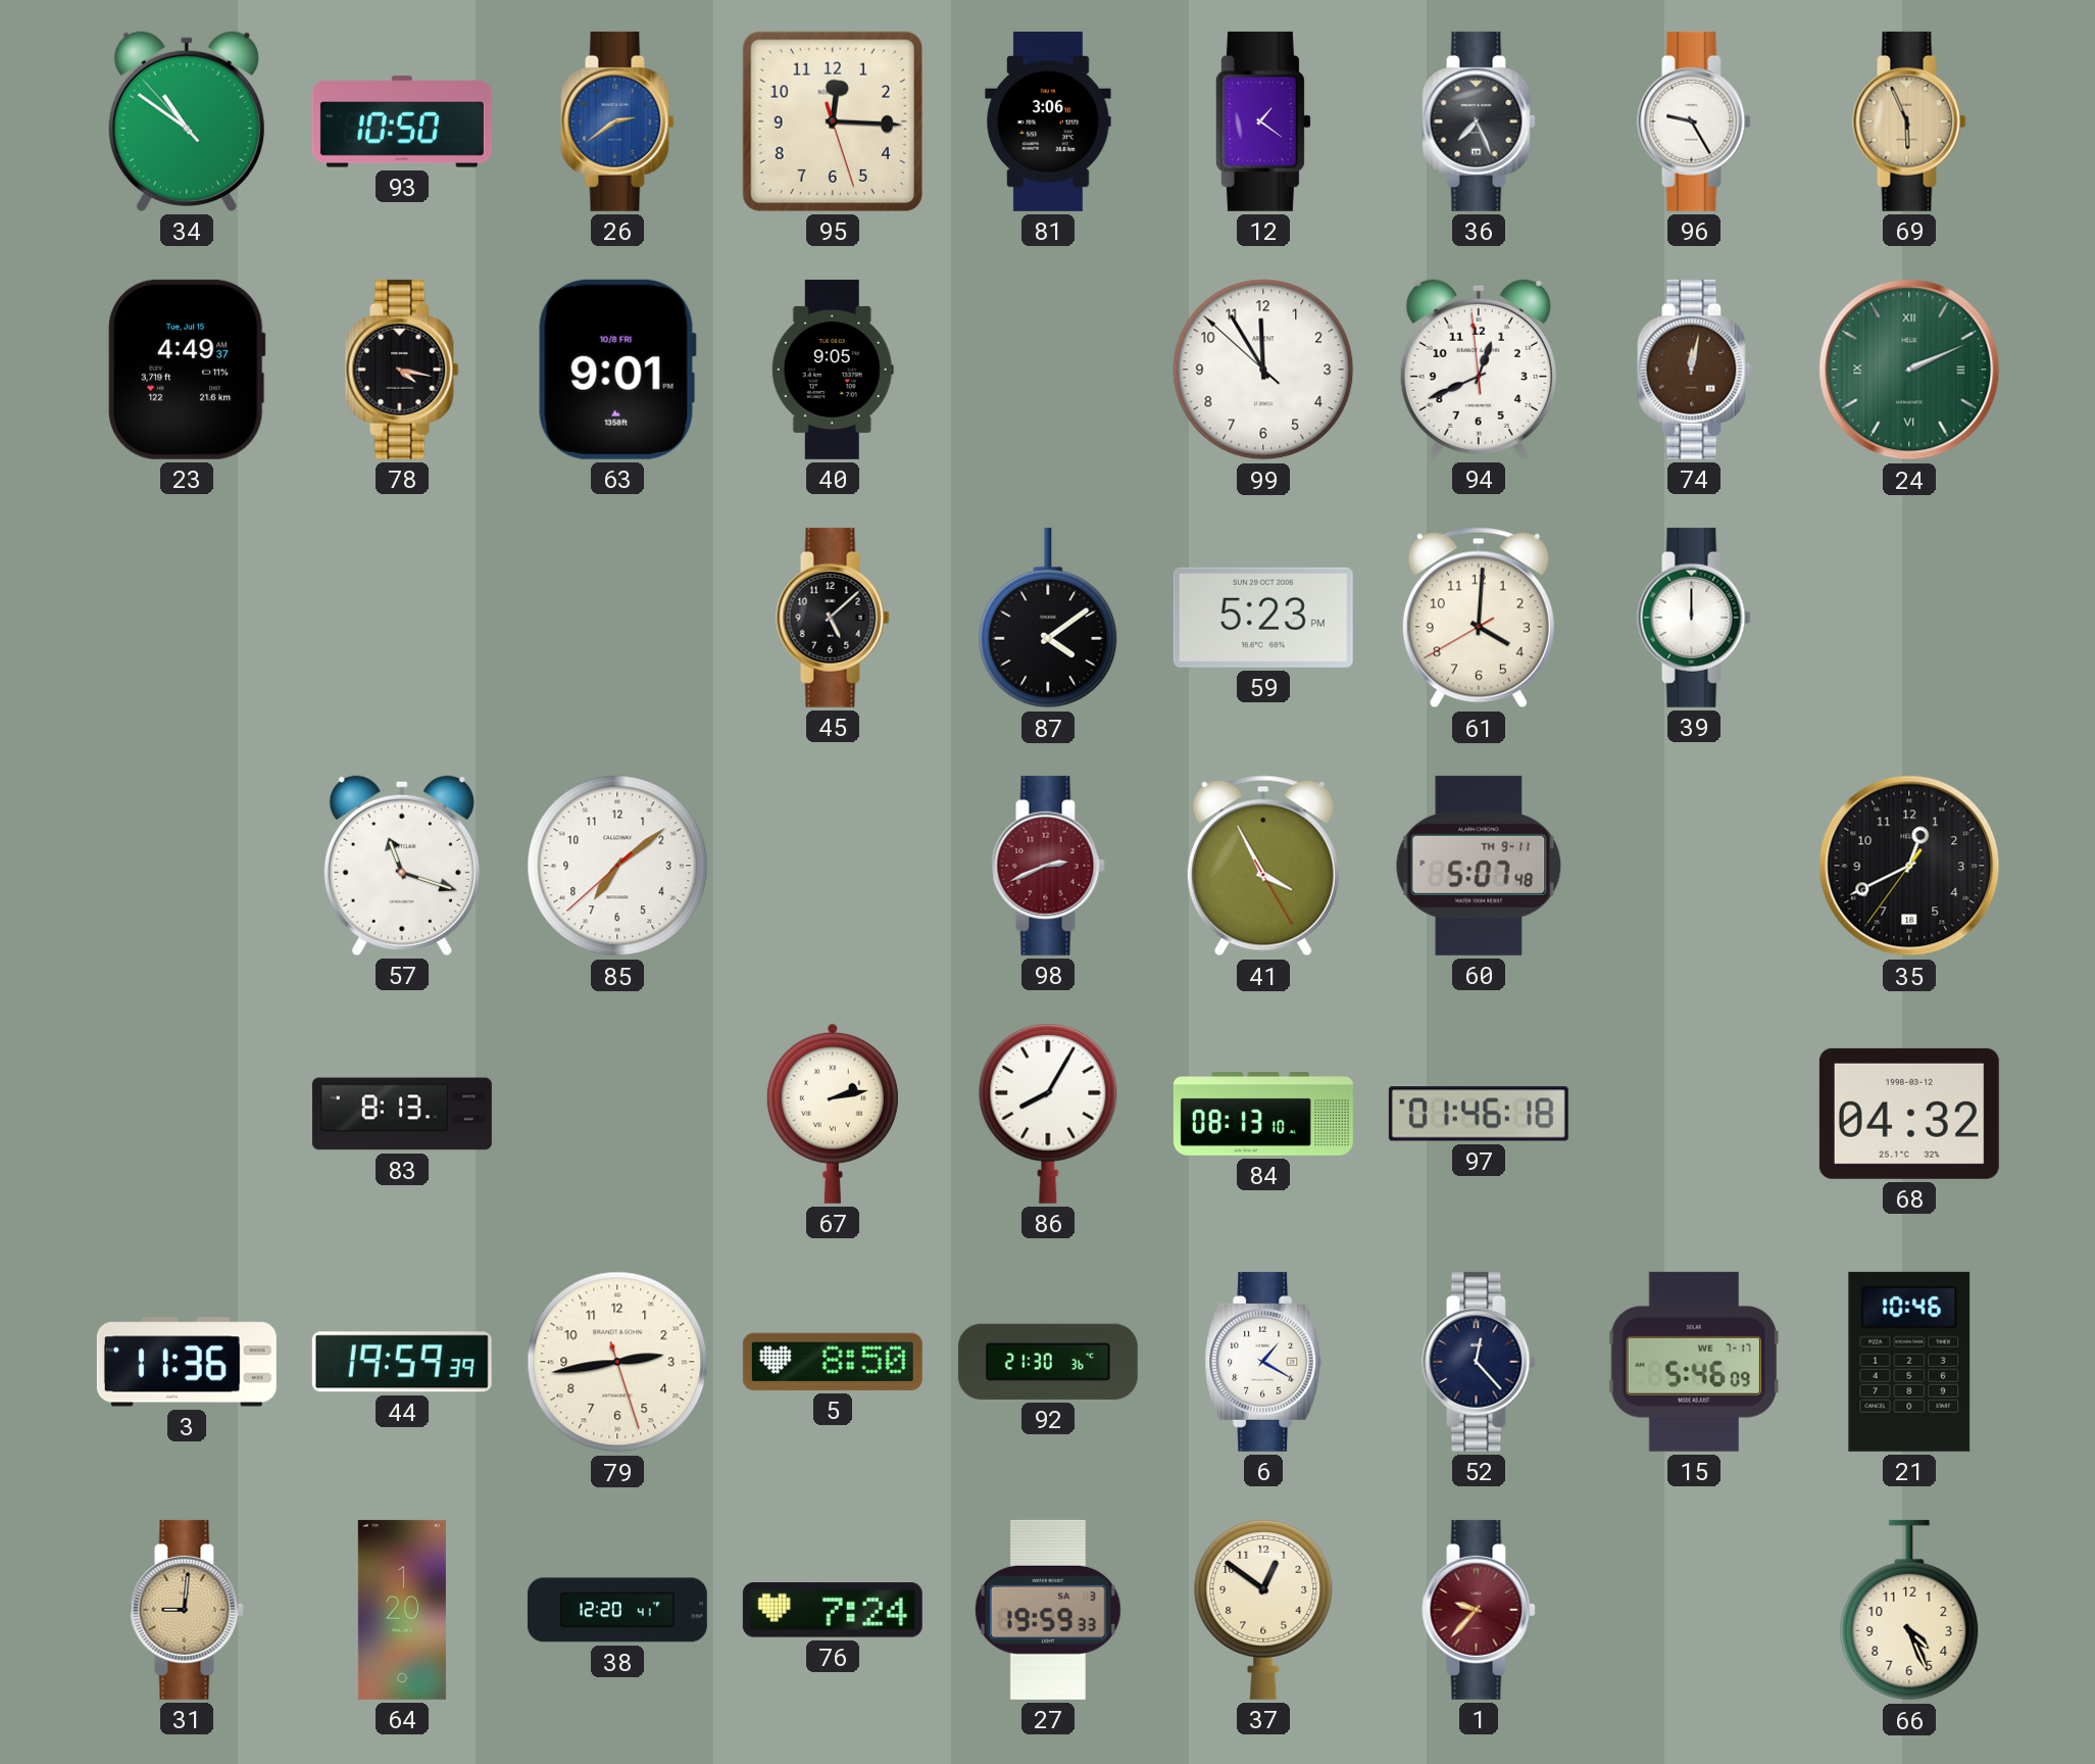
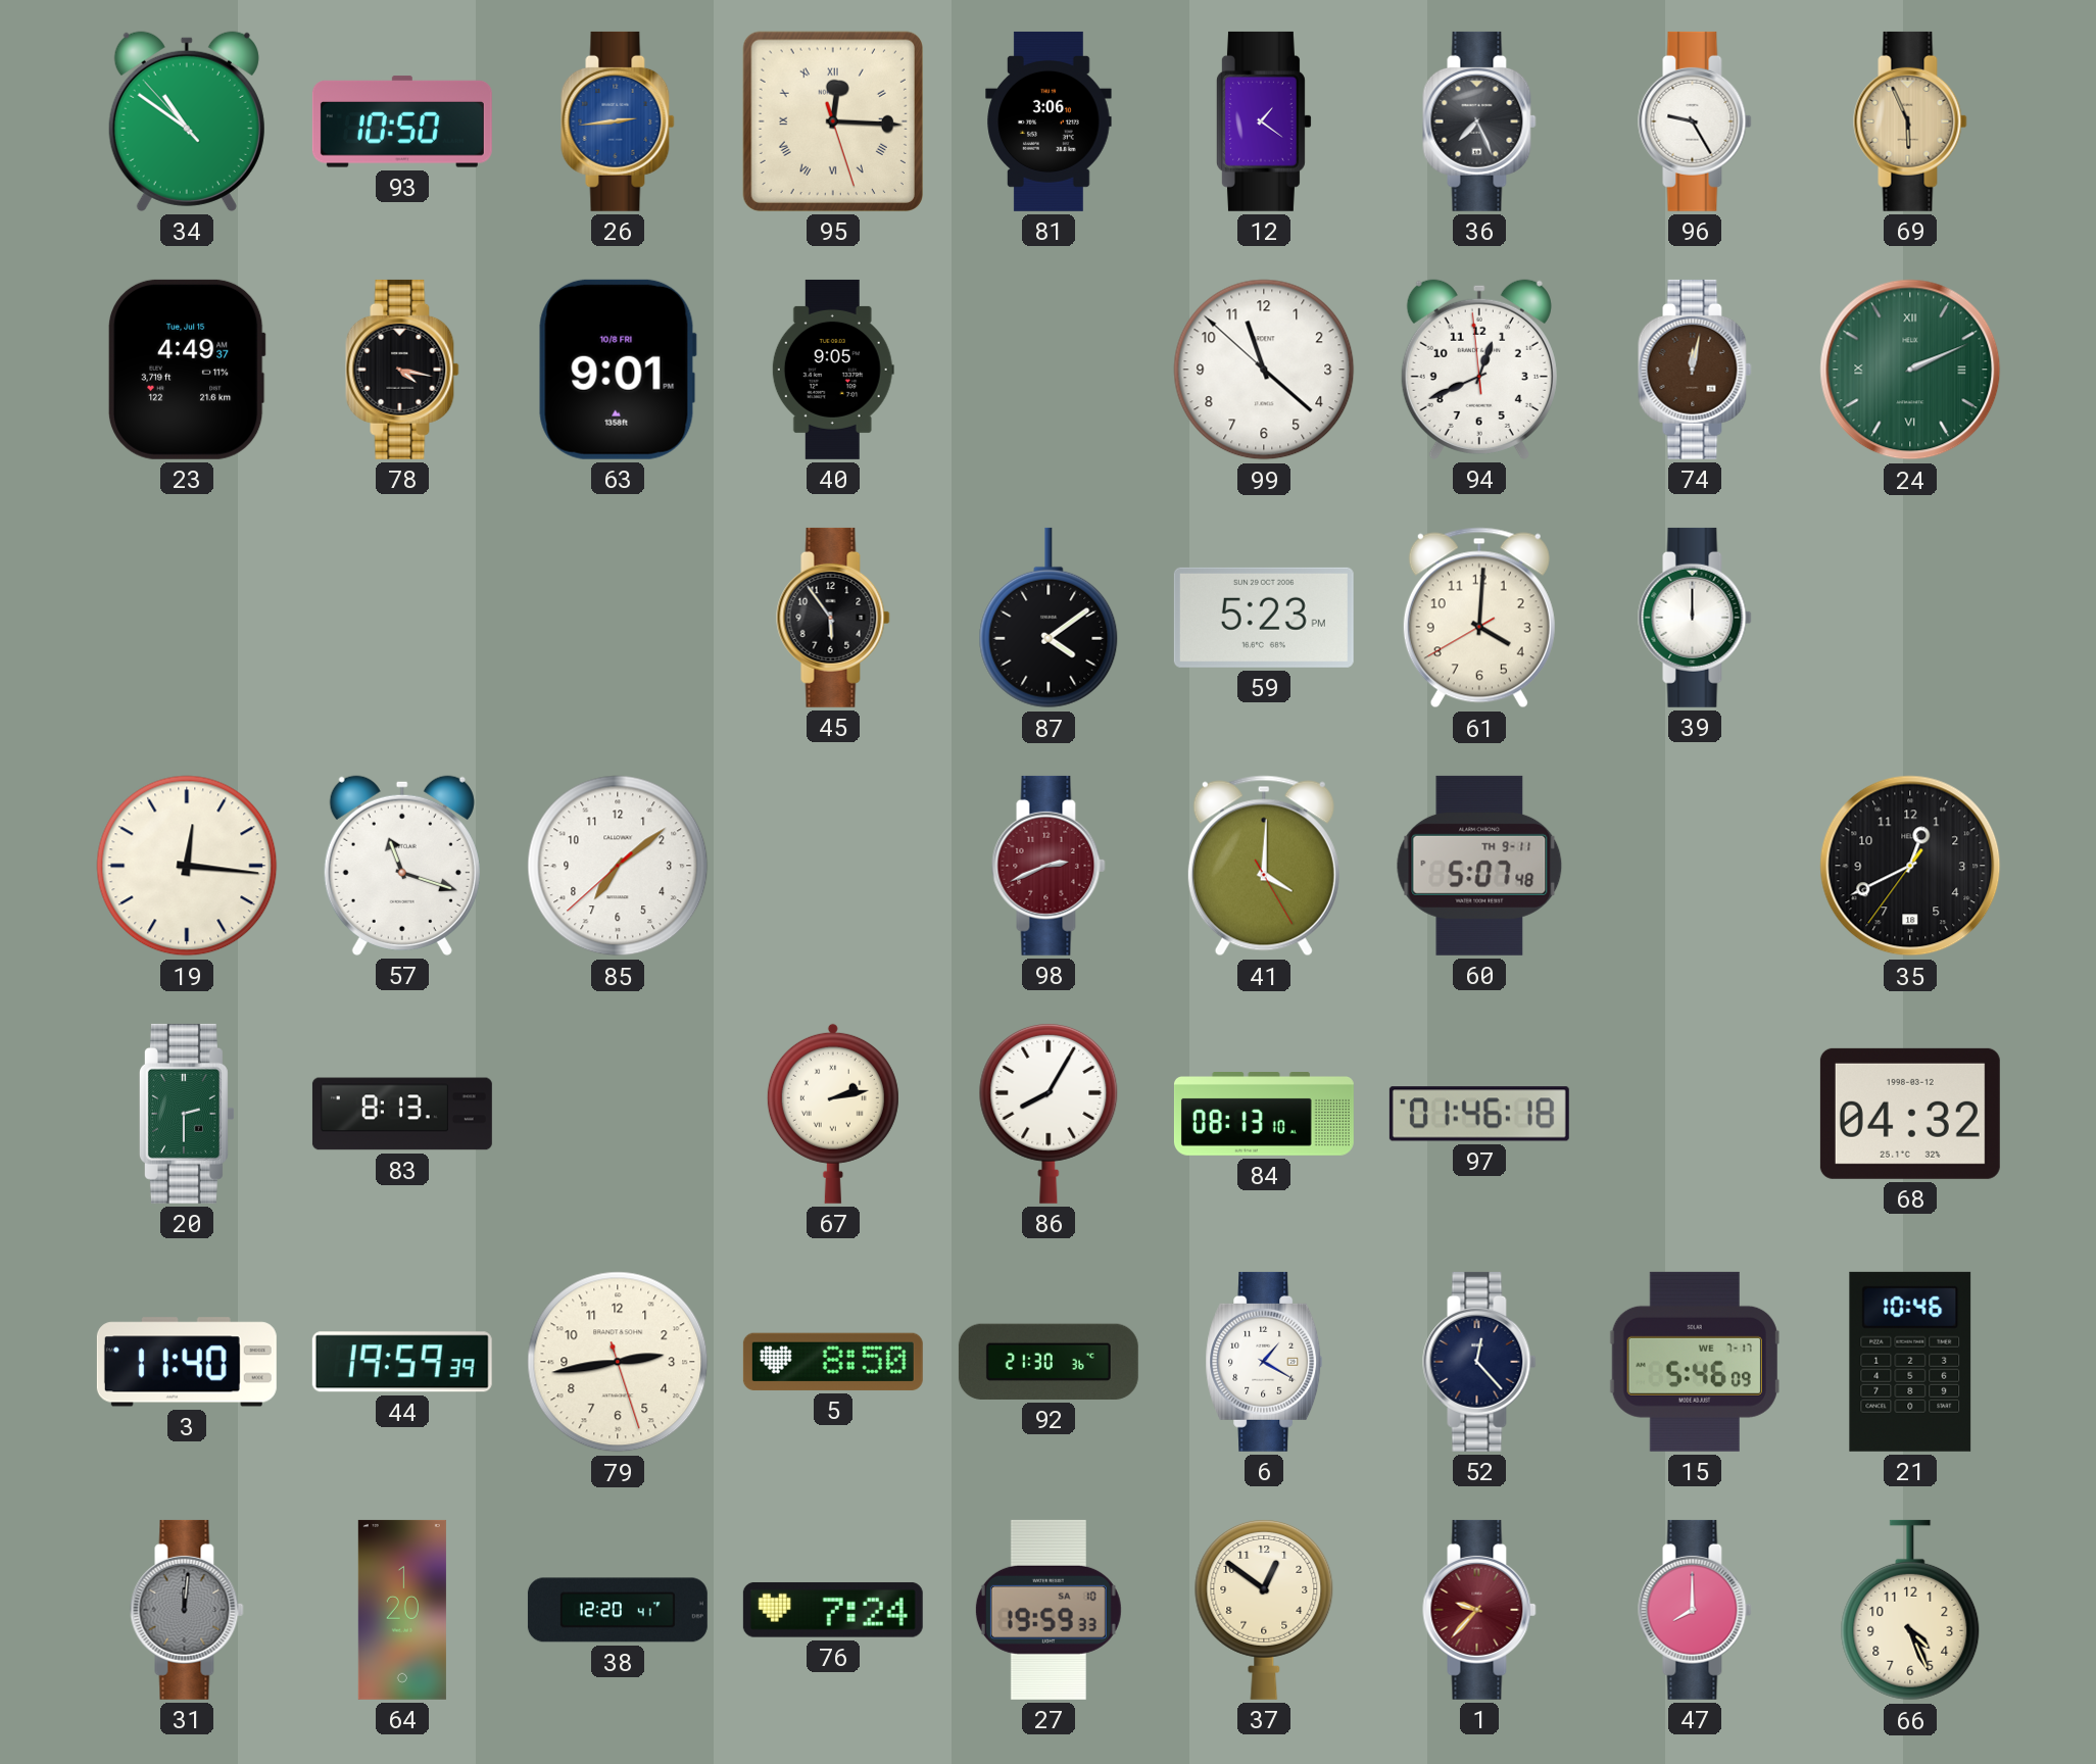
26: 2:39 -> 2:44 (618, 121)
95 numerals: Arabic -> Roman (833, 121)
99: 11:54 -> 11:21 (1264, 370)
45: 5:08 -> 5:54 (833, 618)
19: none -> 12:16 (187, 866)
41: 3:55 -> 4:00 (1264, 866)
20: none -> 2:30 (187, 1114)
3: 11:36 -> 11:40 (187, 1362)
31: 9:01 -> 12:01 (187, 1610)
31 dial: champagne -> grey (187, 1610)
27 date: SA 3 -> SA 10 (1049, 1610)
47: none -> 8:00 (1695, 1610)
